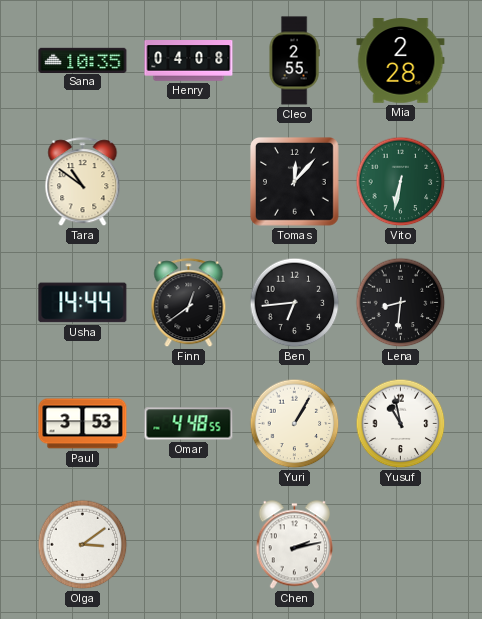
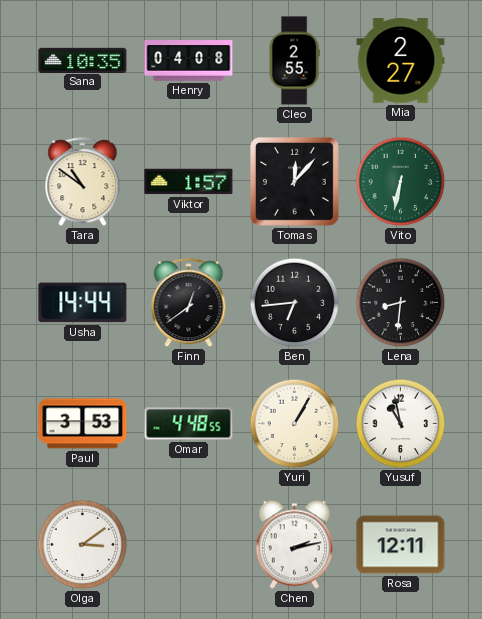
Mia: 2:28 -> 2:27 (401, 61)
Viktor: none -> 1:57 (189, 182)
Rosa: none -> 12:11 (401, 545)
